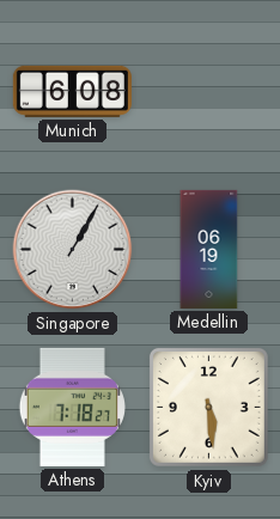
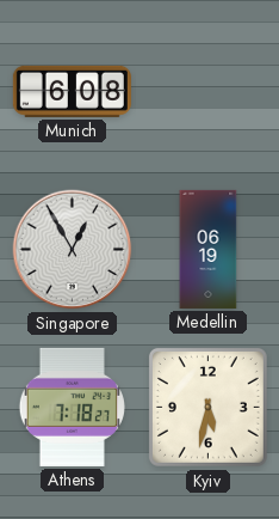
Singapore: 1:05 -> 12:55 (73, 250)
Kyiv: 5:29 -> 5:32 (207, 407)
